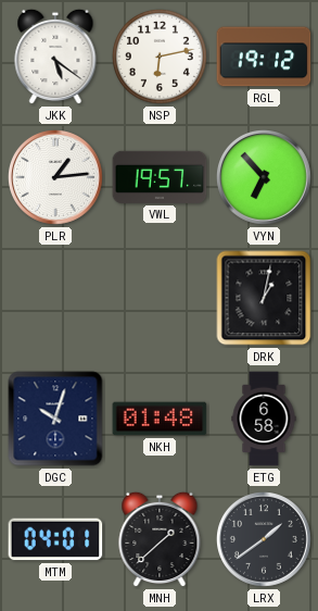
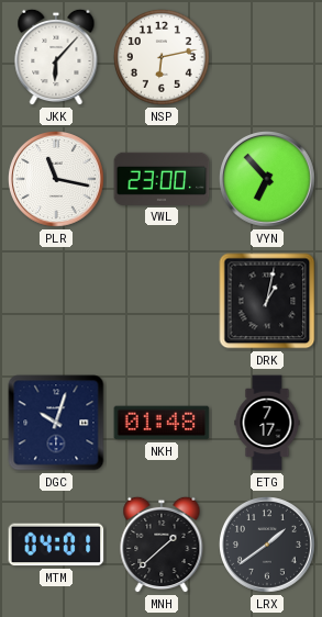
JKK: 5:21 -> 6:07 (56, 57)
RGL: 19:12 -> none (264, 57)
PLR: 1:14 -> 11:17 (57, 180)
VWL: 19:57 -> 23:00 (162, 179)
ETG: 6:58 -> 7:17 (267, 423)
